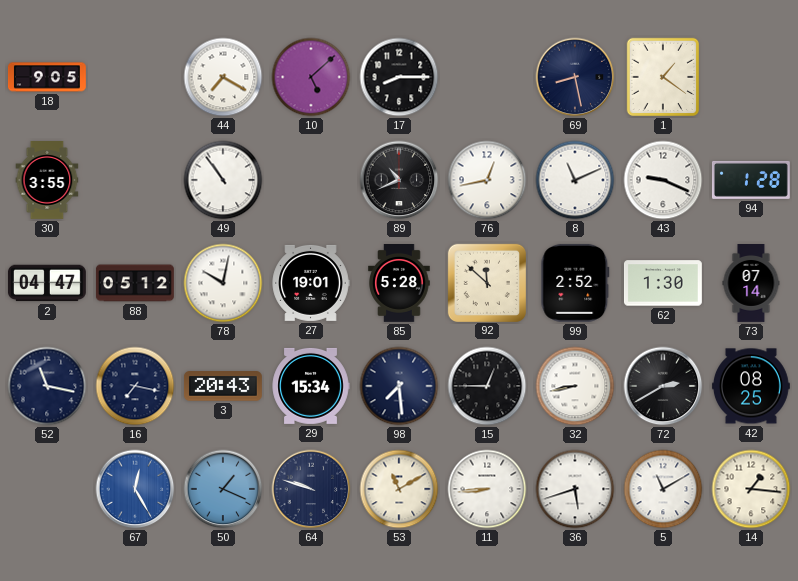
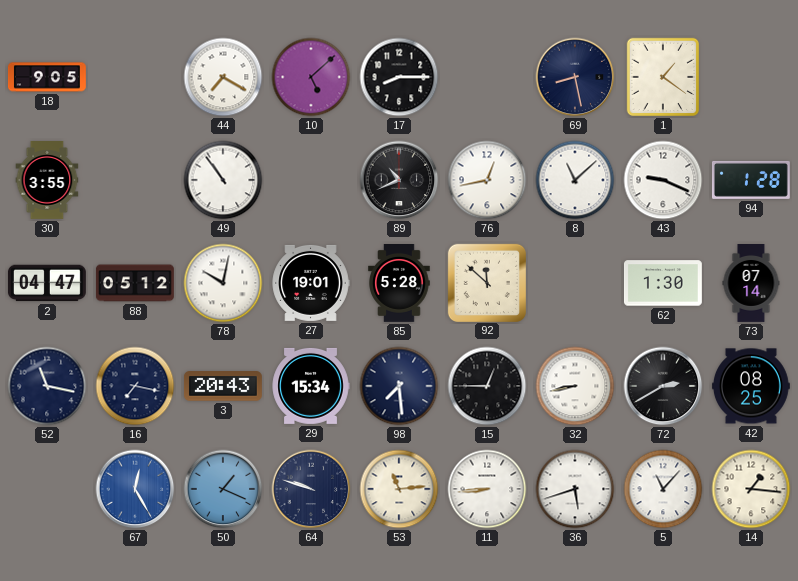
8: 11:11 -> 11:08 (575, 180)
99: 2:52 -> none (575, 283)
53: 11:10 -> 11:14 (399, 489)
5: 11:10 -> 11:07 (663, 489)
